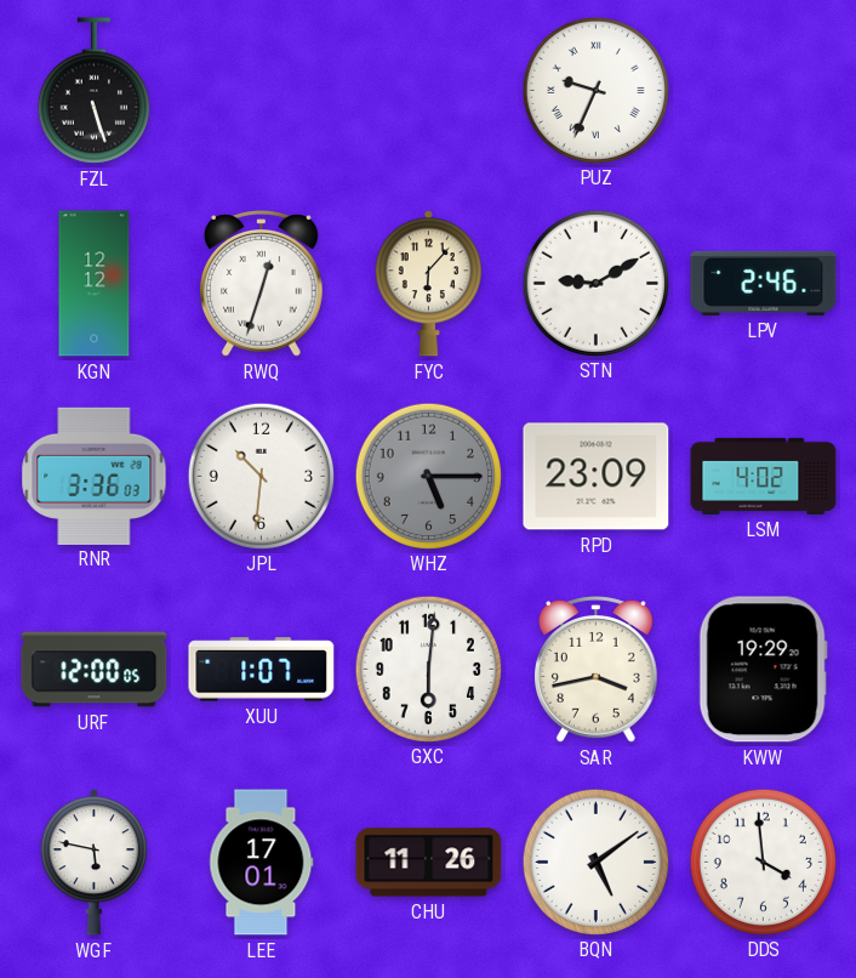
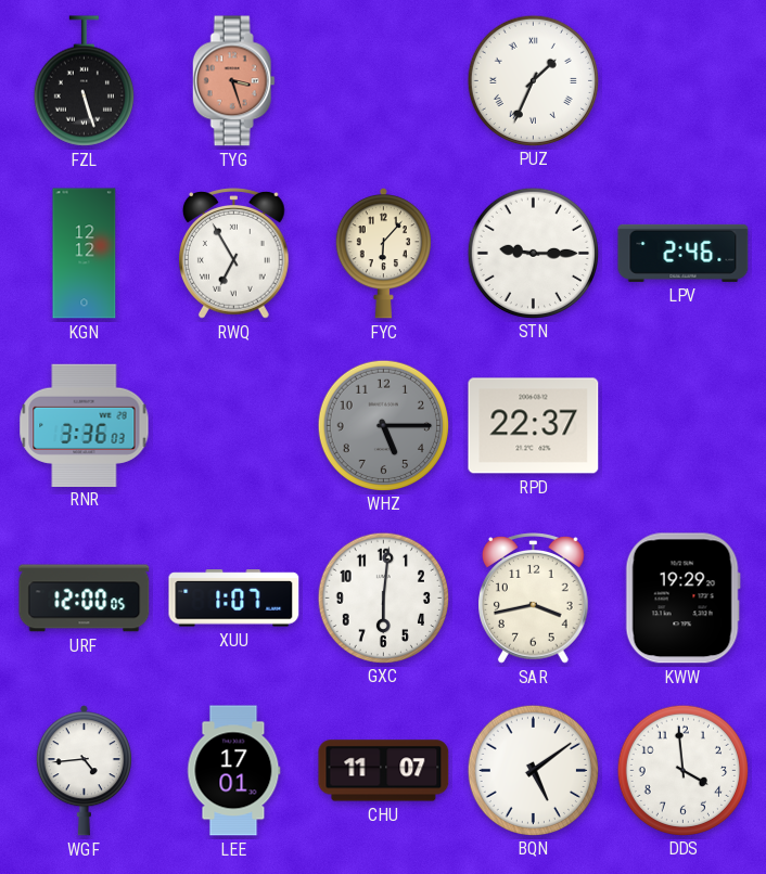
TYG: none -> 3:27 (233, 81)
PUZ: 9:34 -> 1:34 (533, 80)
RWQ: 12:33 -> 6:55 (234, 254)
STN: 9:10 -> 9:15 (533, 253)
JPL: 10:31 -> none (261, 476)
RPD: 23:09 -> 22:37 (534, 426)
LSM: 4:02 -> none (764, 476)
WGF: 5:47 -> 4:44 (84, 771)
CHU: 11:26 -> 11:07 (384, 771)
